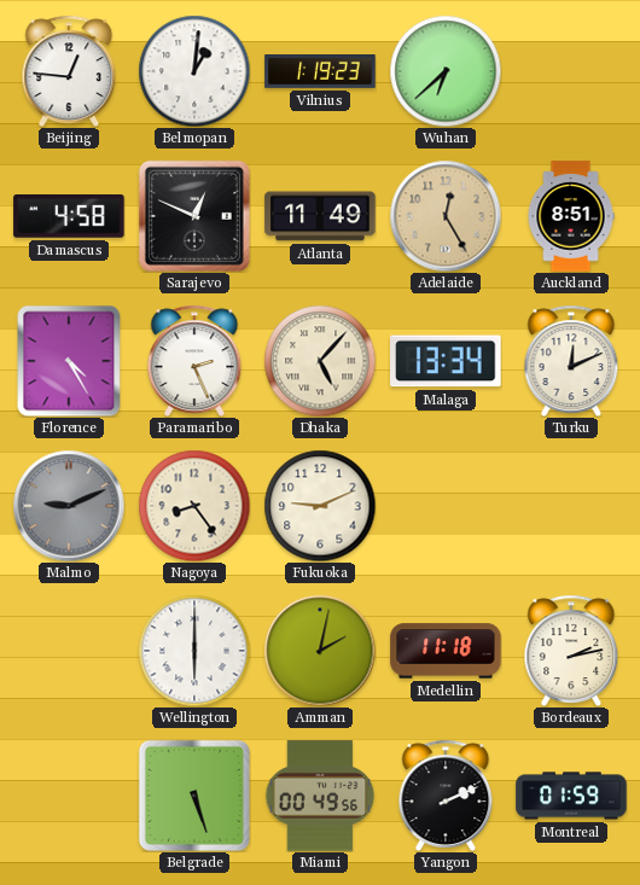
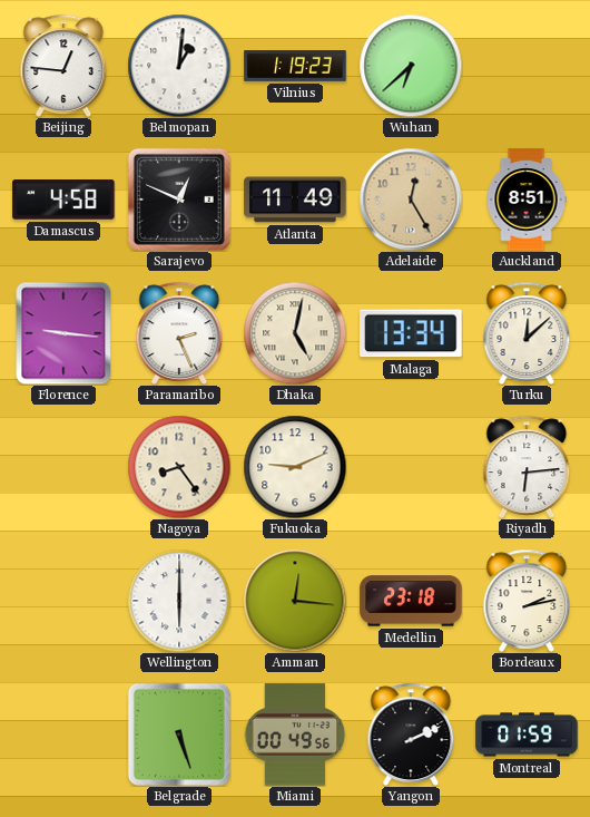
Florence: 4:25 -> 9:16 (63, 333)
Dhaka: 5:07 -> 5:02 (295, 333)
Turku: 12:11 -> 12:08 (527, 333)
Malmo: 9:11 -> none (69, 506)
Riyadh: none -> 6:14 (527, 467)
Amman: 2:02 -> 12:16 (295, 601)
Medellin: 11:18 -> 23:18 (411, 601)
